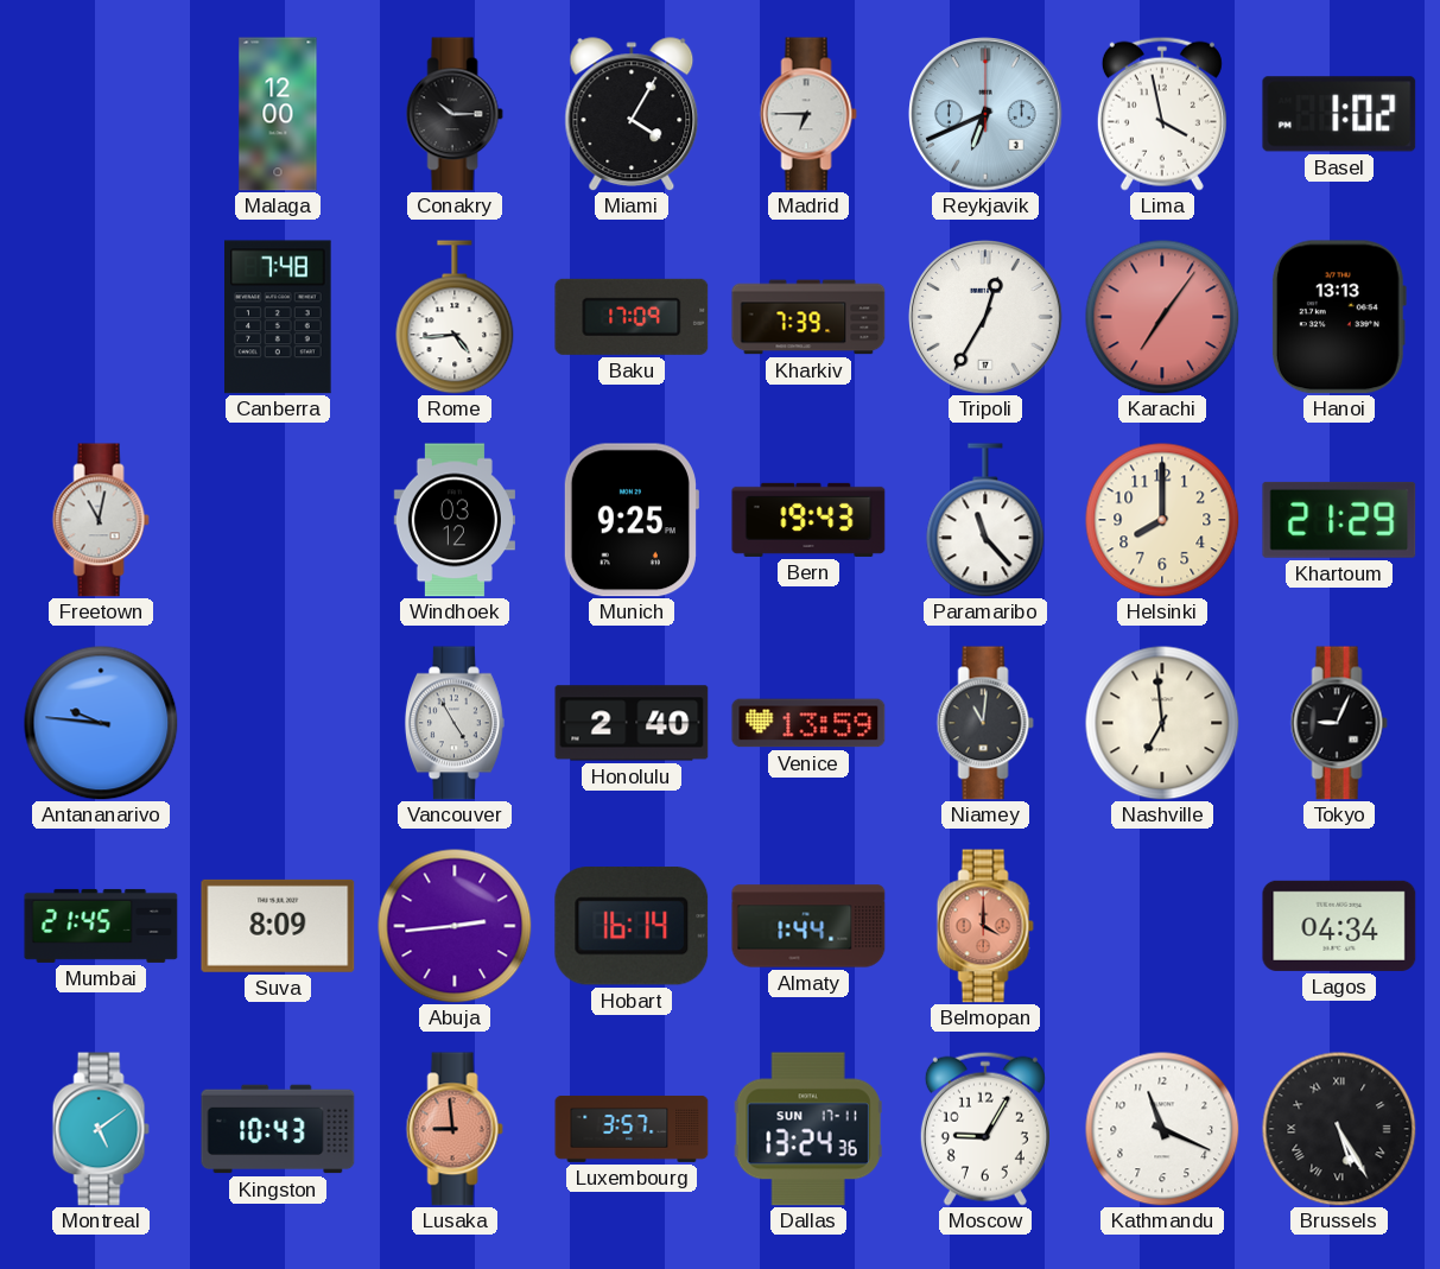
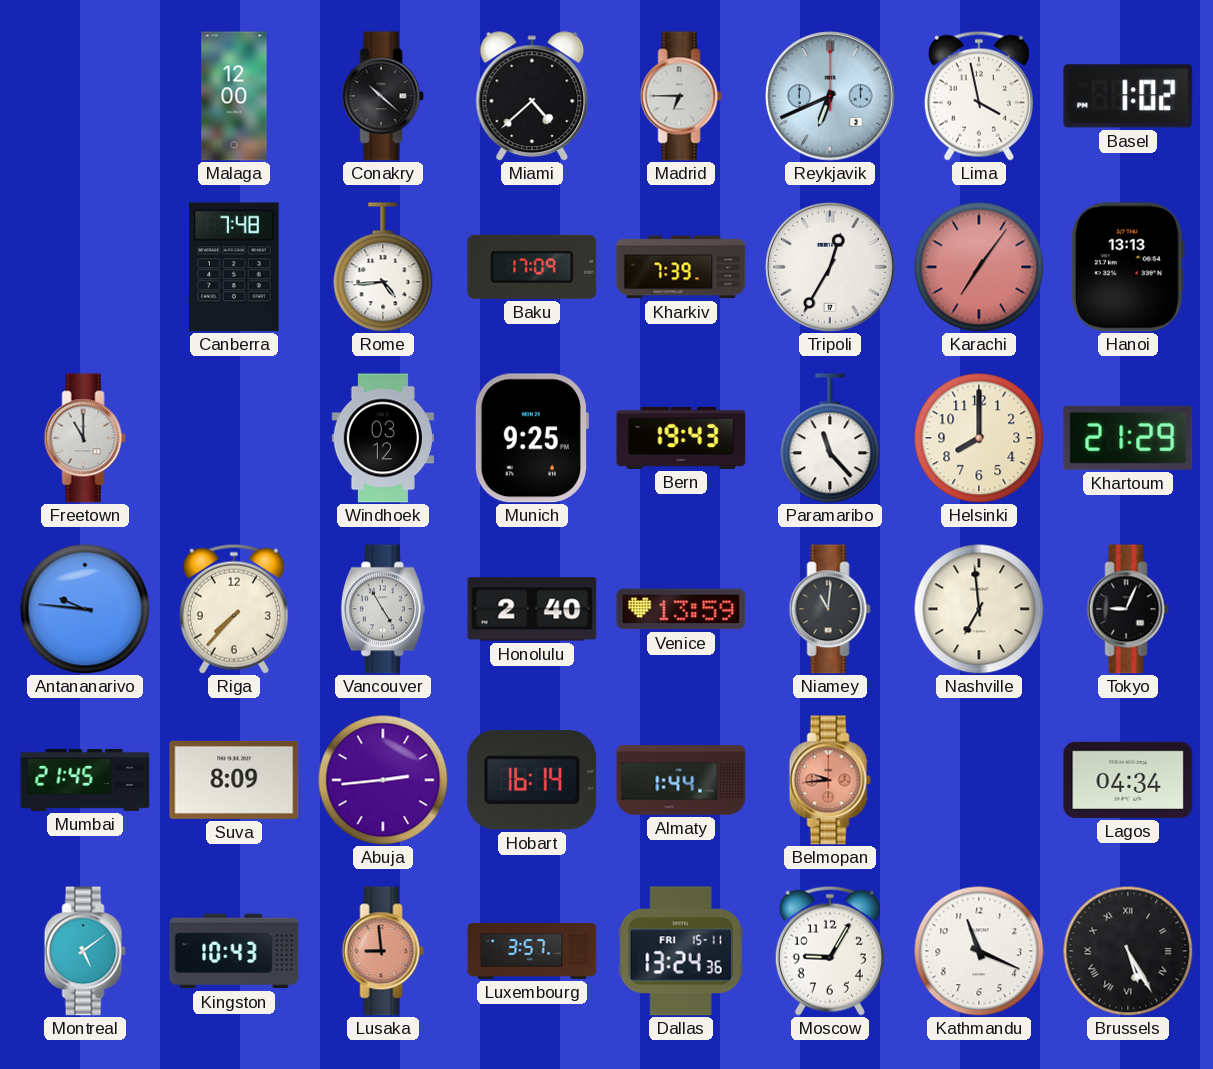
Conakry: 10:15 -> 10:22 (383, 96)
Miami: 4:05 -> 4:38 (532, 96)
Freetown: 11:02 -> 11:00 (85, 438)
Riga: none -> 7:37 (234, 609)
Belmopan: 4:00 -> 9:44 (830, 780)
Dallas date: SUN 17-11 -> FRI 15-11 (681, 951)
